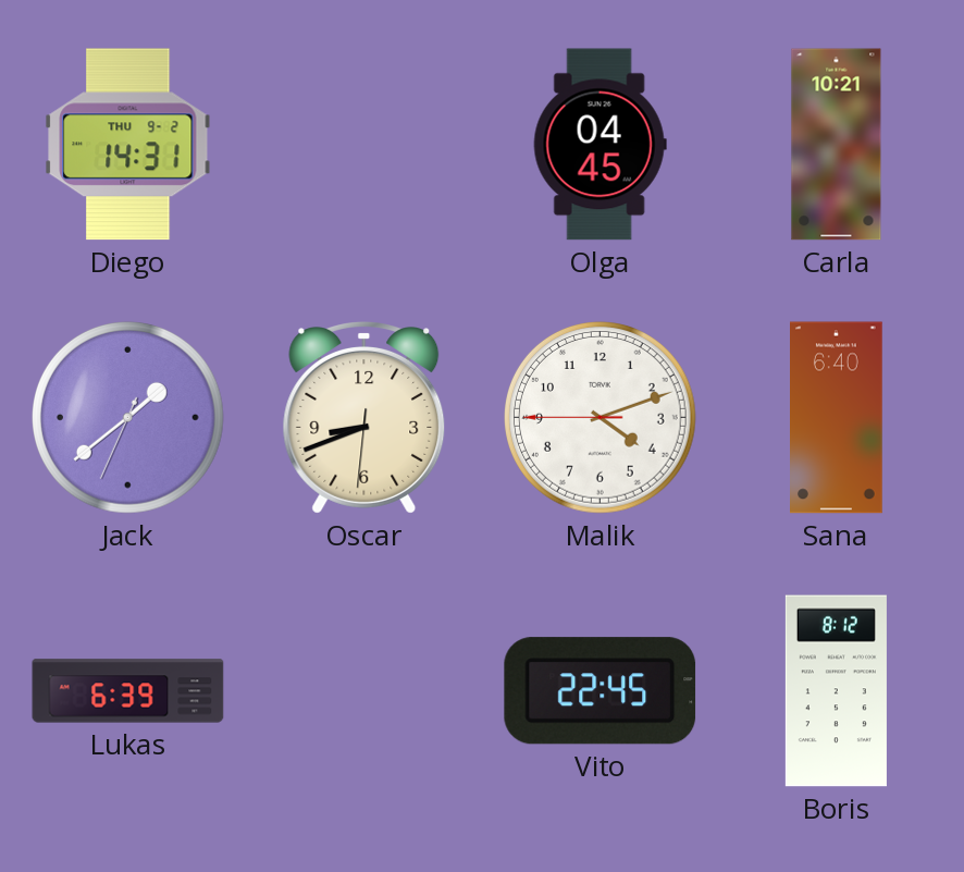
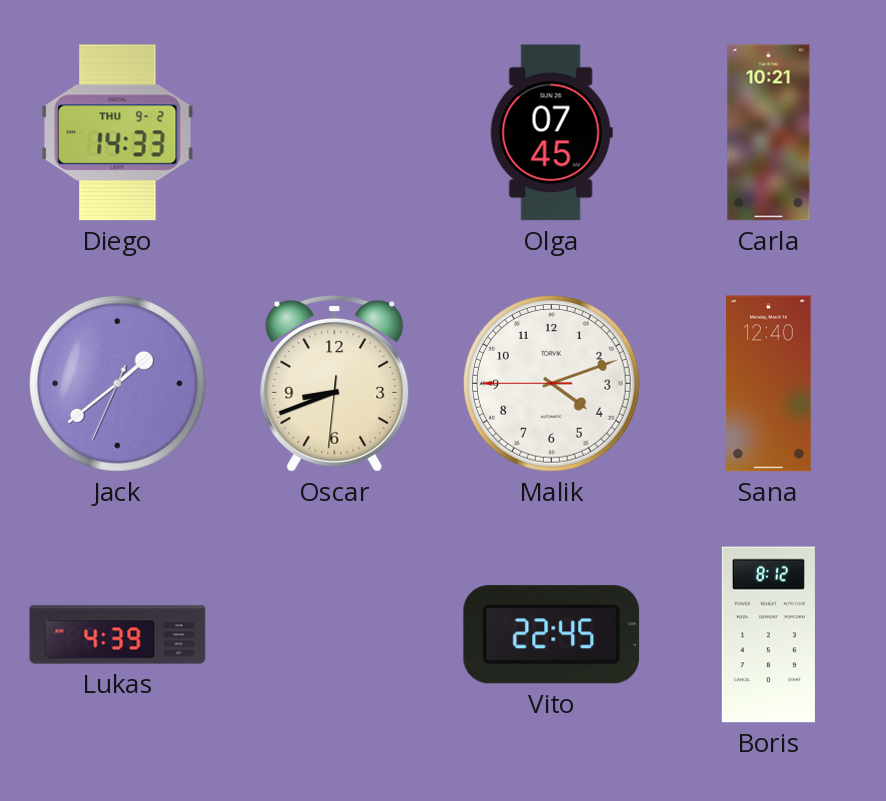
Diego: 14:31 -> 14:33 (118, 133)
Olga: 04:45 -> 07:45 (551, 133)
Sana: 6:40 -> 12:40 (769, 384)
Lukas: 6:39 -> 4:39 (118, 635)
